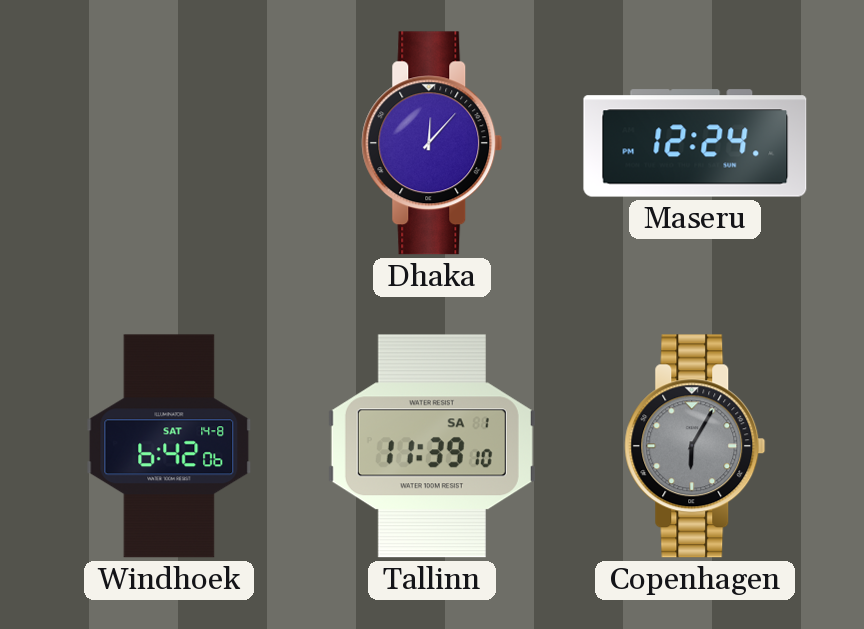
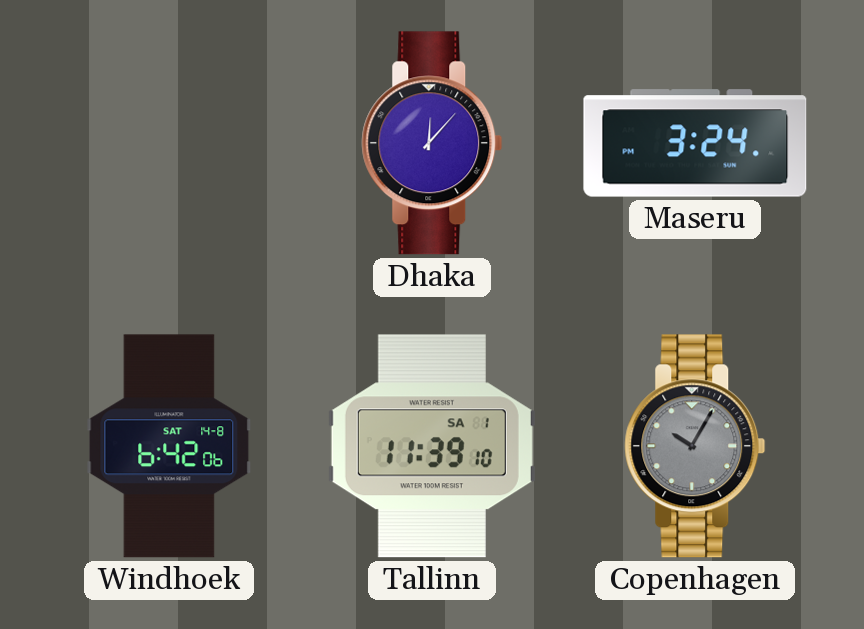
Maseru: 12:24 -> 3:24 (695, 143)
Copenhagen: 6:05 -> 10:05 (695, 446)
